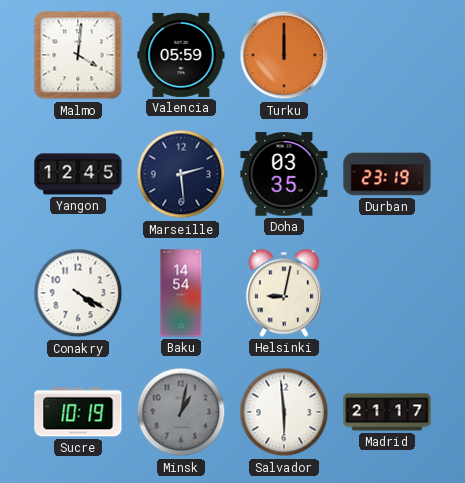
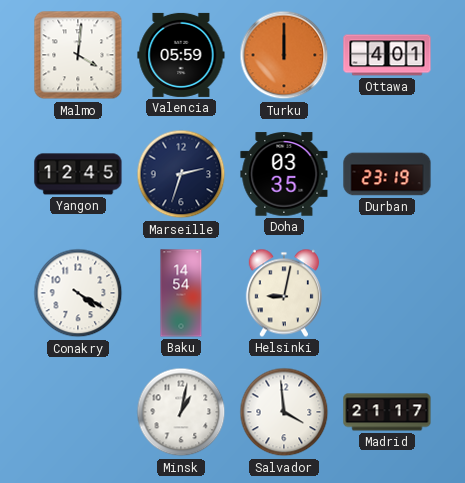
Ottawa: none -> 4:01 (387, 55)
Marseille: 2:29 -> 2:33 (181, 174)
Sucre: 10:19 -> none (78, 412)
Minsk dial: grey -> white (181, 412)
Salvador: 5:59 -> 3:59 (284, 412)
